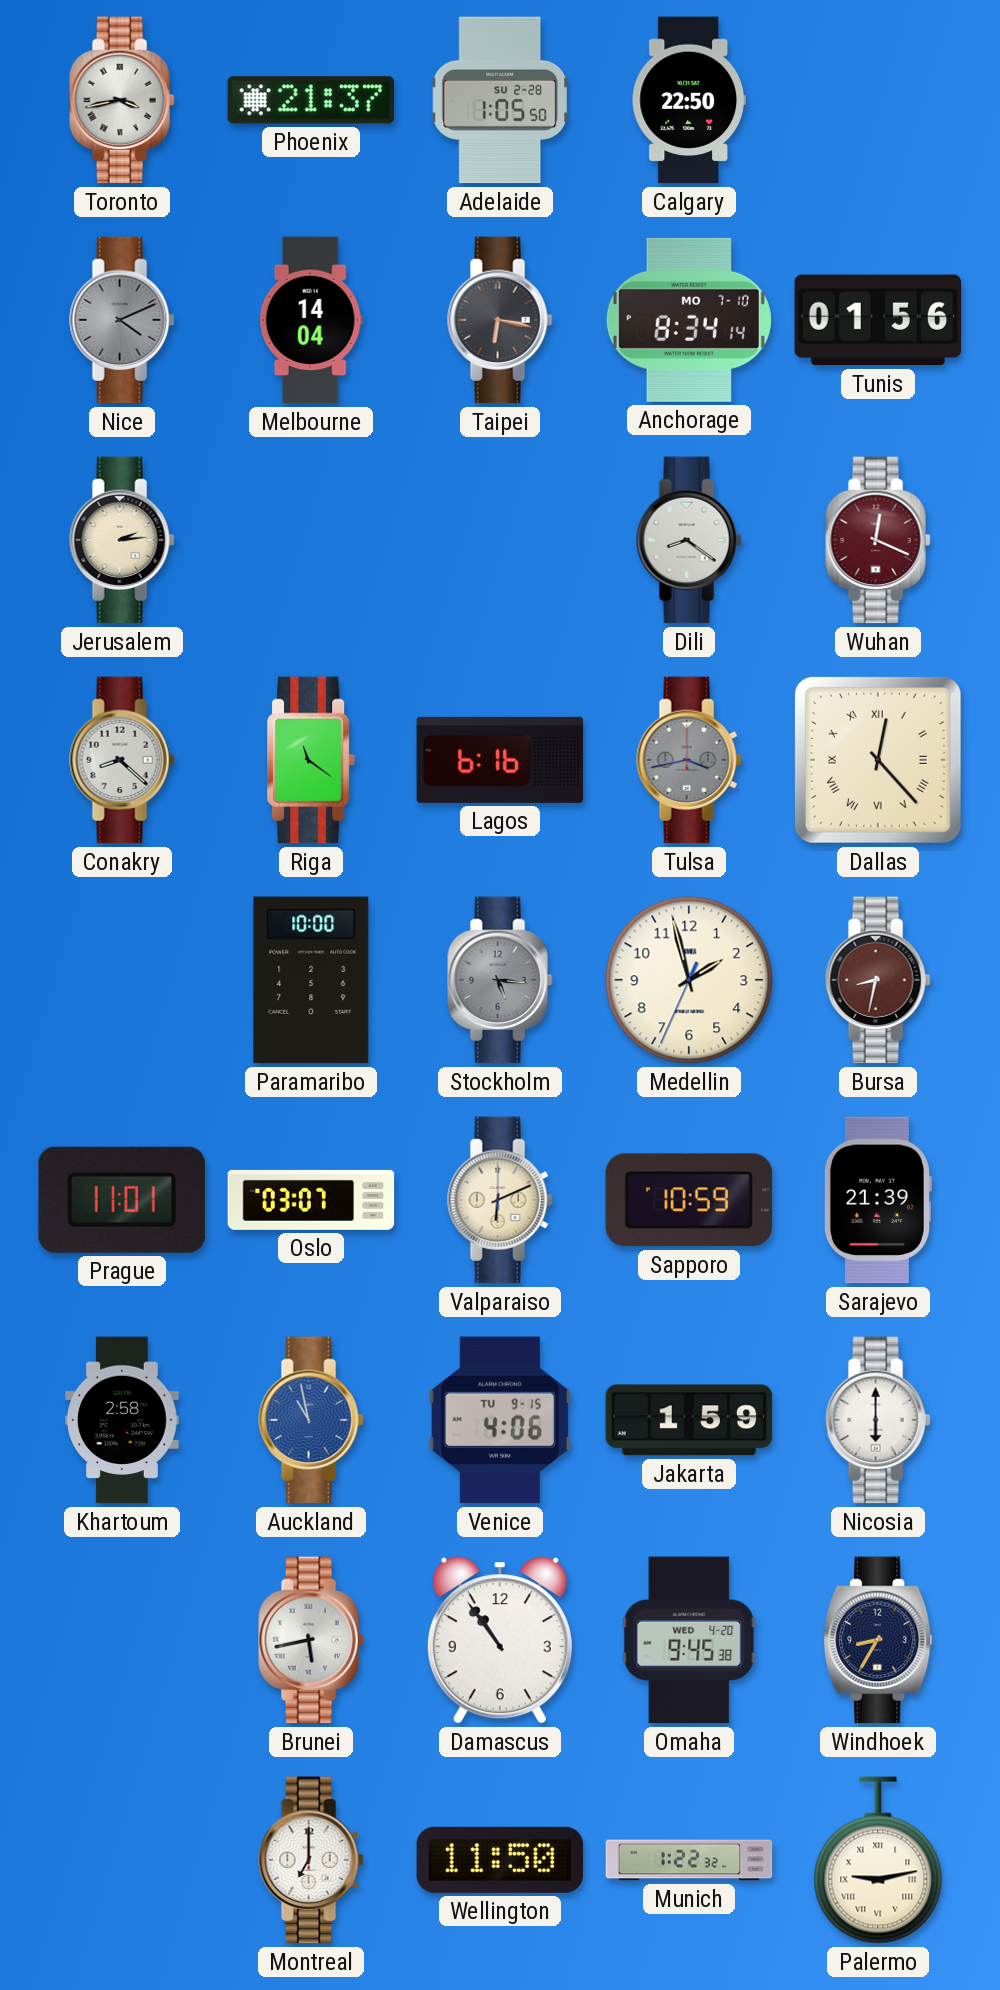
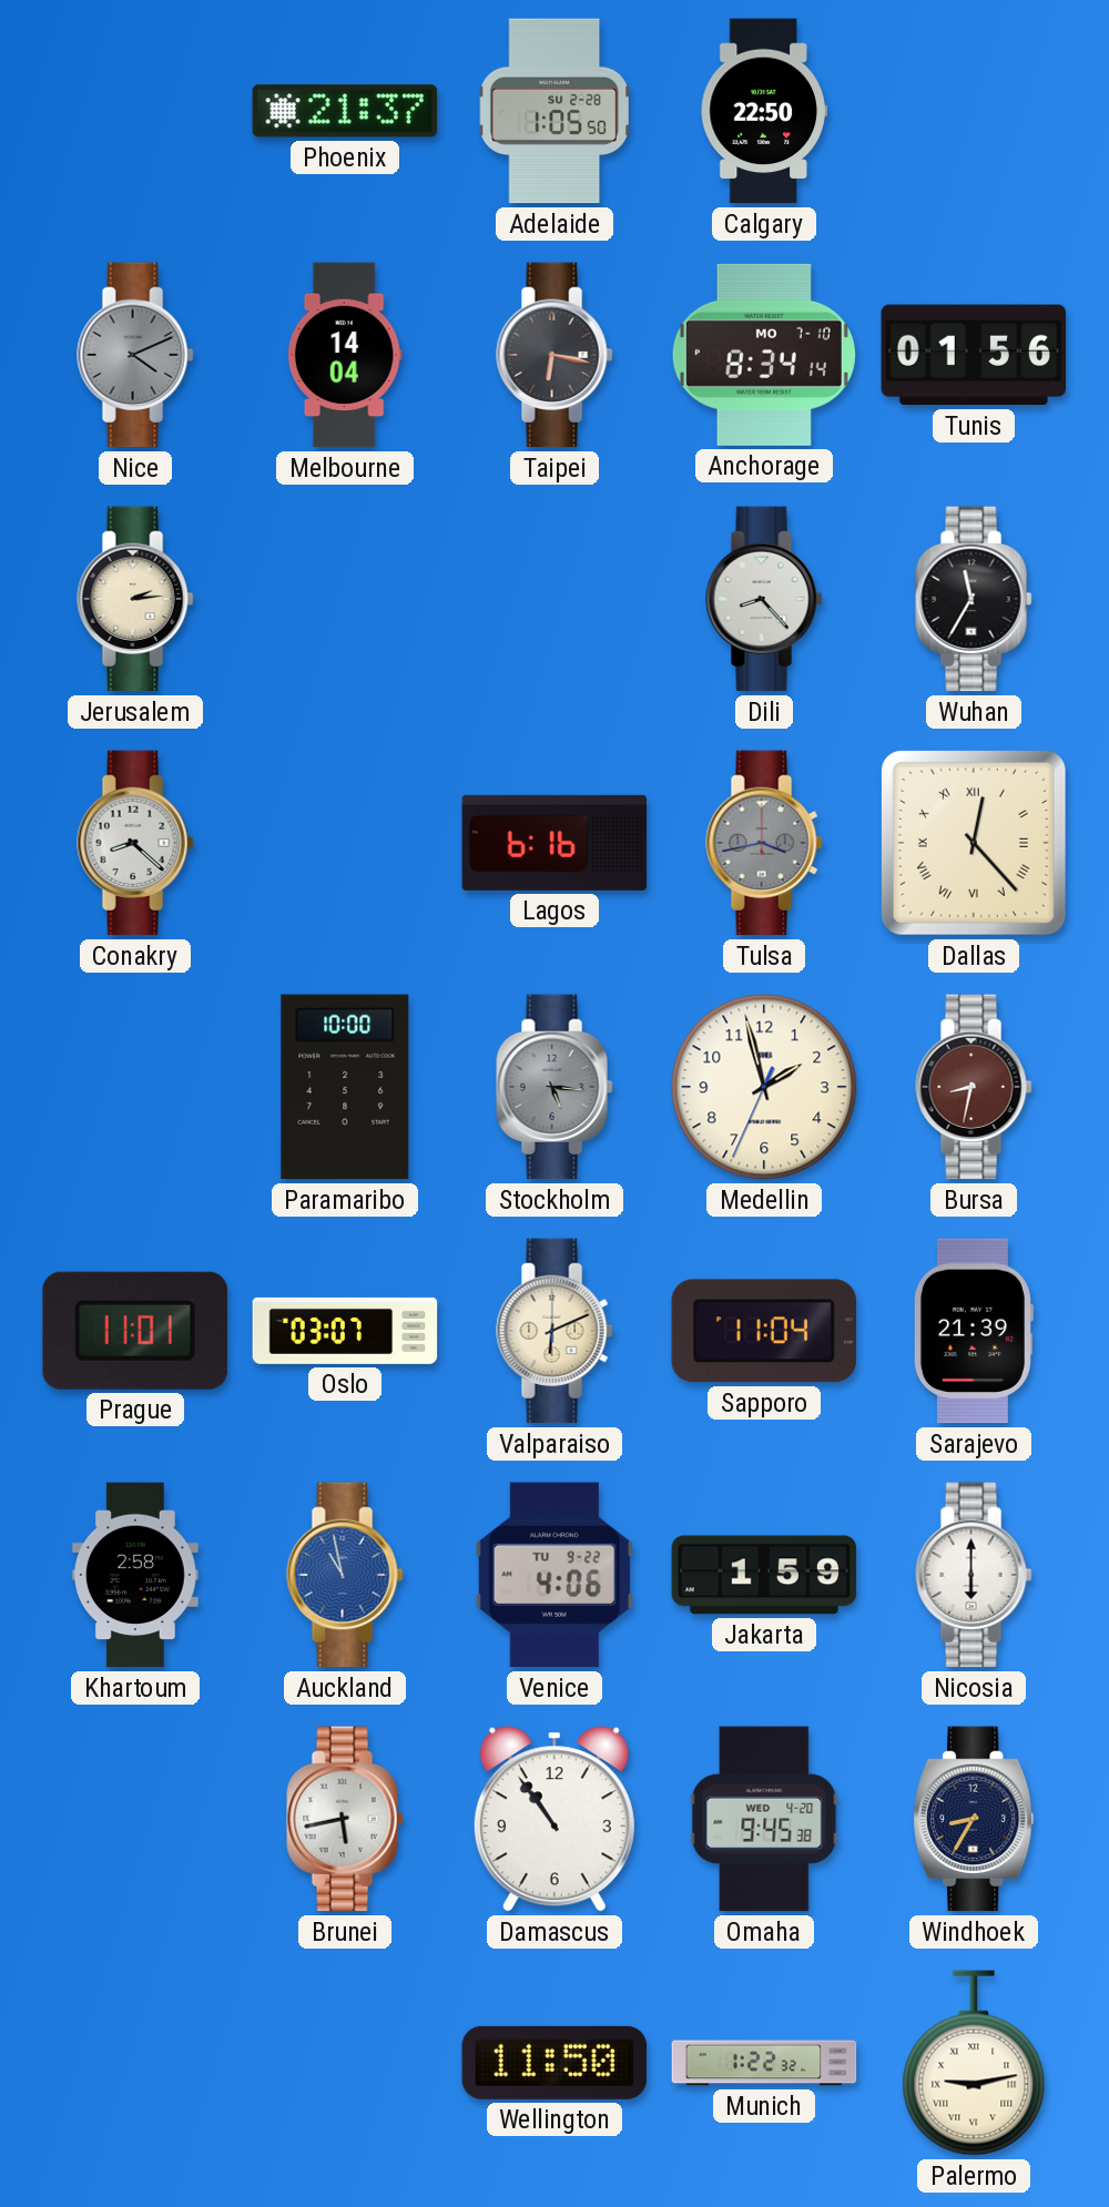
Toronto: 3:43 -> none (122, 100)
Dili: 8:21 -> 8:23 (764, 599)
Wuhan: 12:19 -> 11:35 (974, 599)
Wuhan dial: burgundy -> black (974, 599)
Riga: 11:21 -> none (311, 760)
Sapporo: 10:59 -> 11:04 (763, 1331)
Venice date: TU 9-15 -> TU 9-22 (554, 1575)
Montreal: 7:00 -> none (311, 1860)
